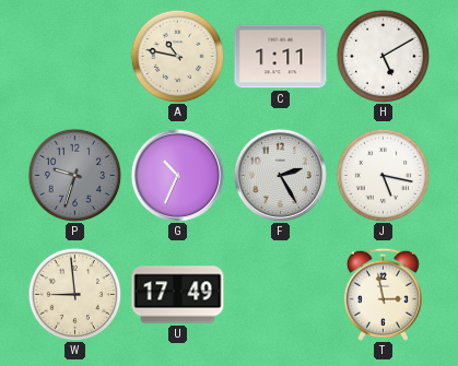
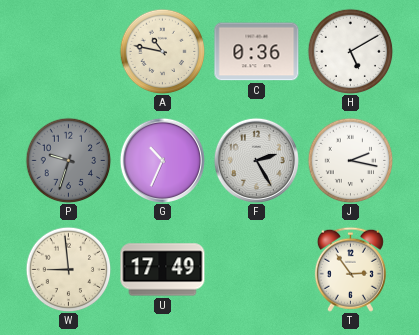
C: 1:11 -> 0:36 (257, 52)
J: 5:17 -> 2:17 (350, 160)
T: 2:58 -> 2:54 (350, 269)
